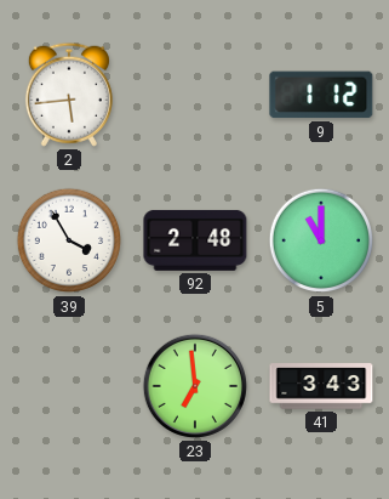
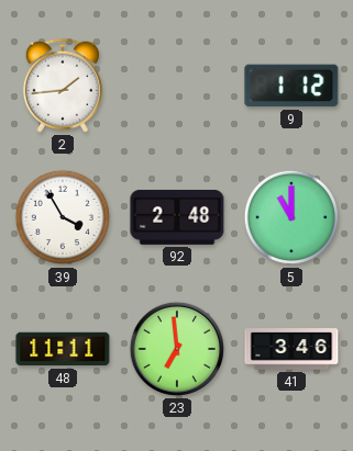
2: 5:44 -> 1:44 (63, 86)
48: none -> 11:11 (63, 349)
41: 3:43 -> 3:46 (291, 349)
